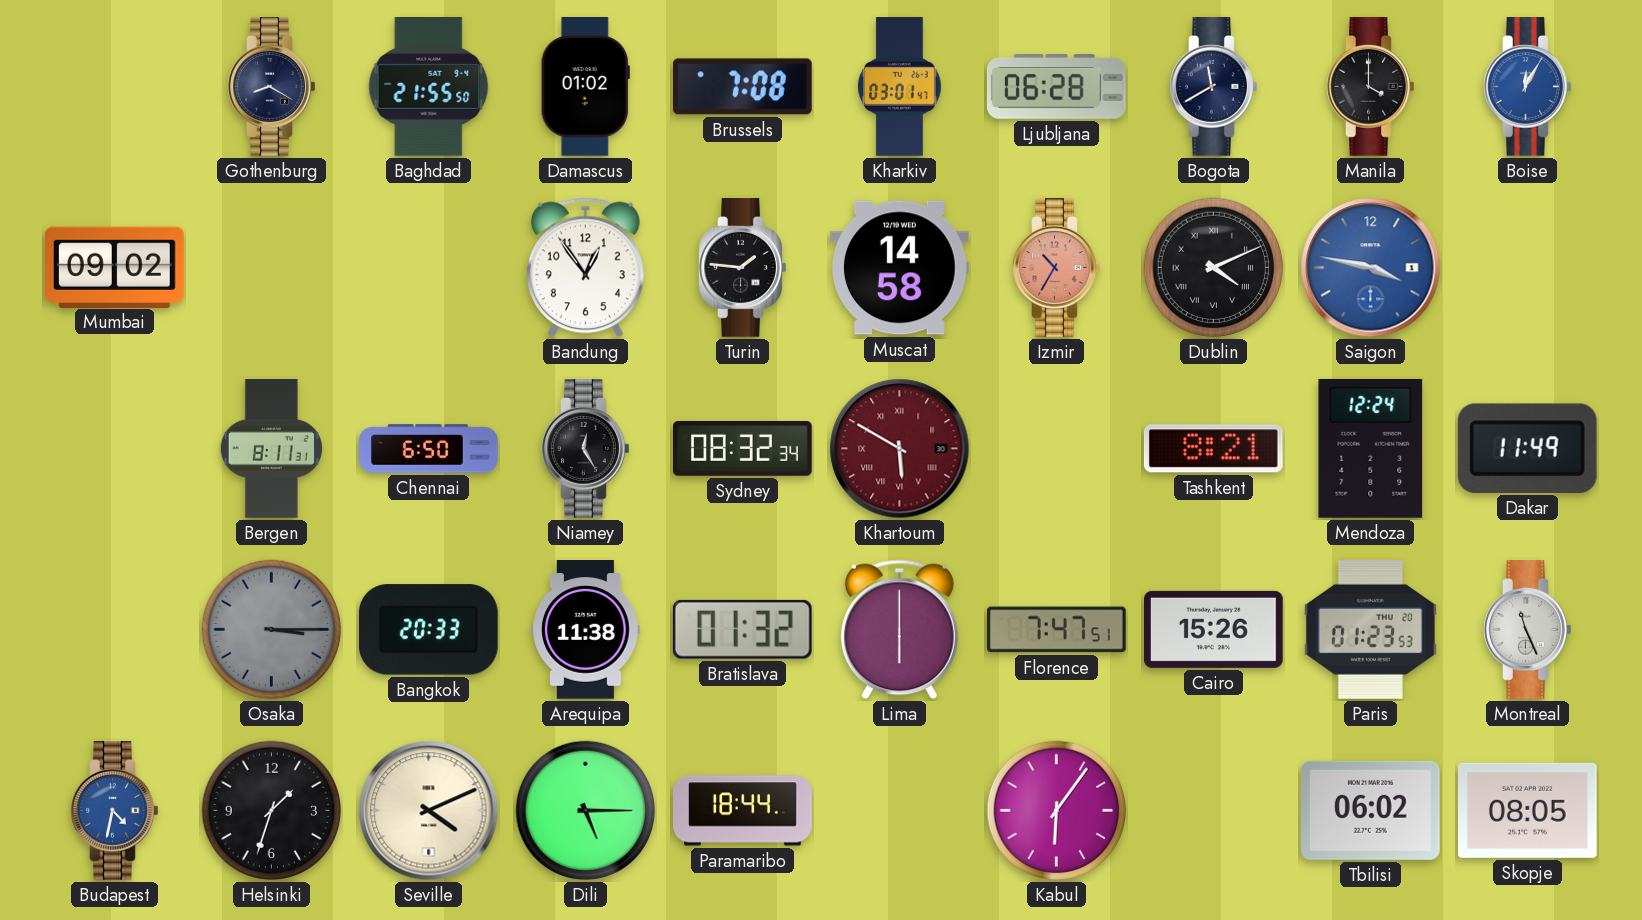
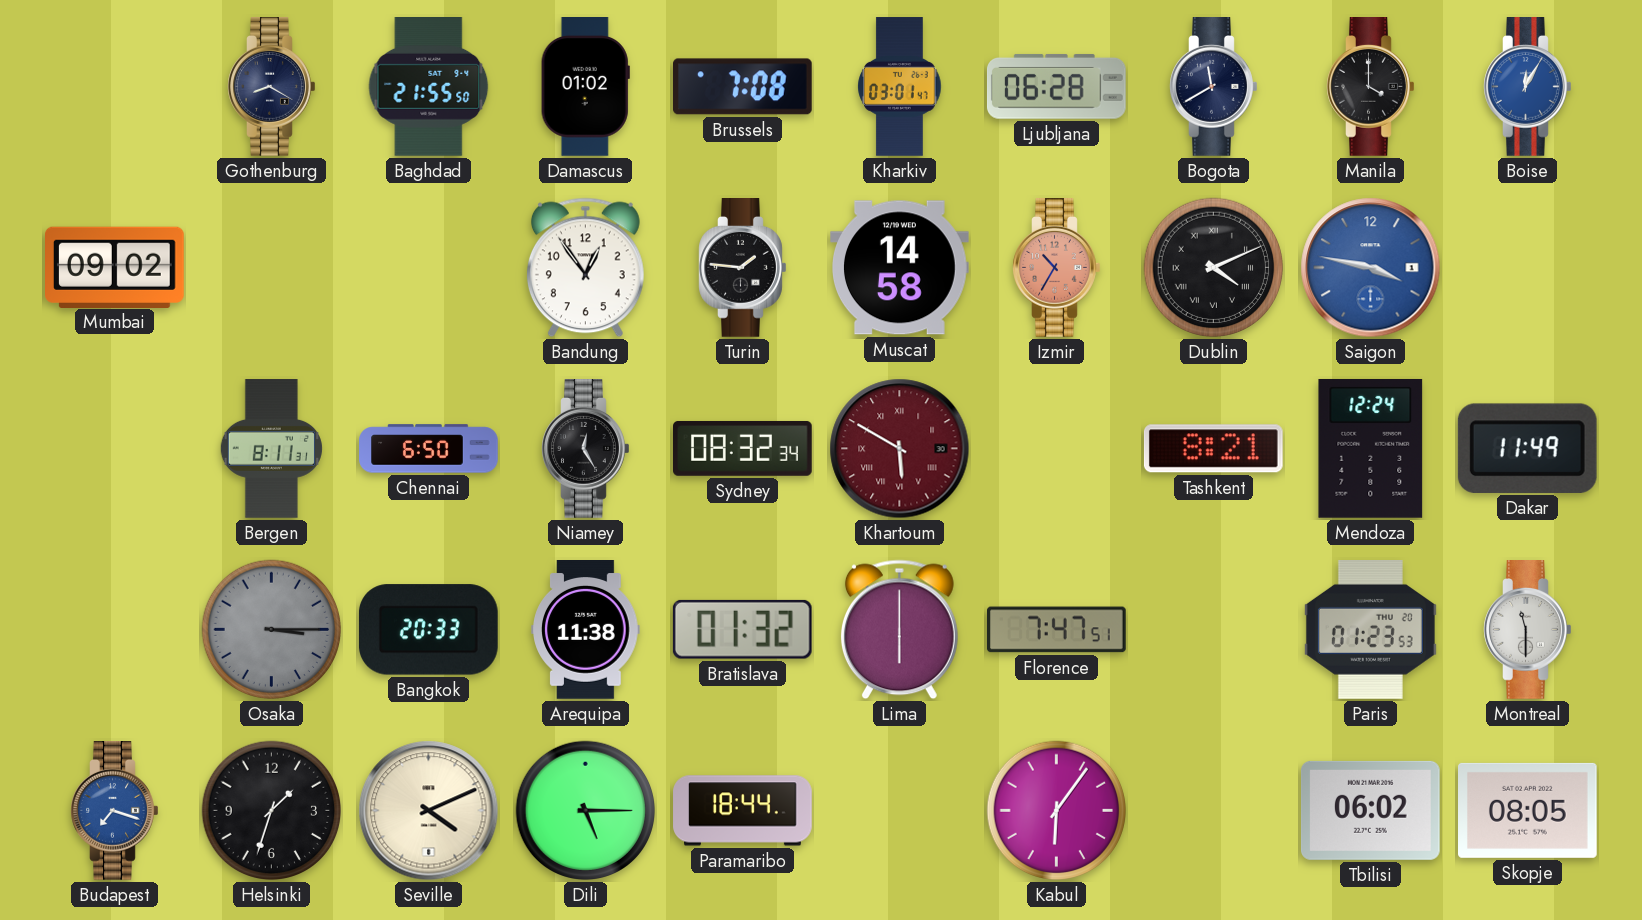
Cairo: 15:26 -> none (1214, 629)
Montreal: 11:26 -> 11:30 (1528, 630)
Budapest: 4:32 -> 7:18 (115, 811)
